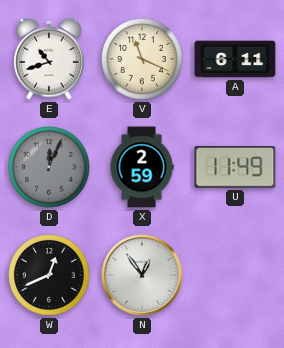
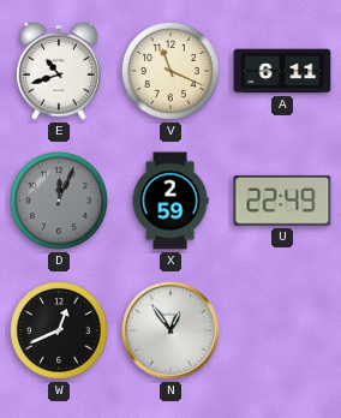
U: 11:49 -> 22:49 (282, 202)
